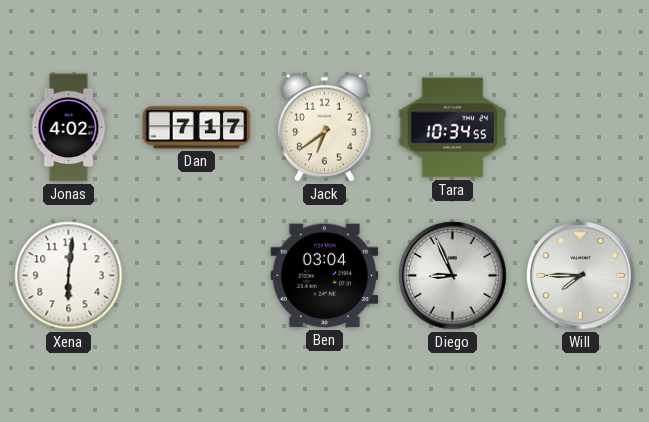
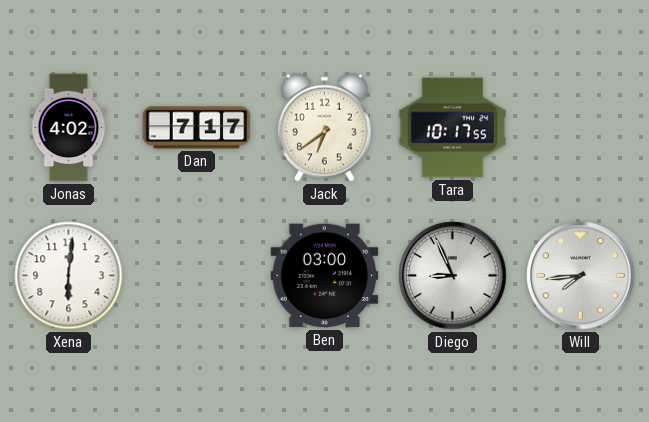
Tara: 10:34 -> 10:17 (453, 128)
Ben: 03:04 -> 03:00 (325, 276)
Will: 7:45 -> 7:44 (581, 276)
